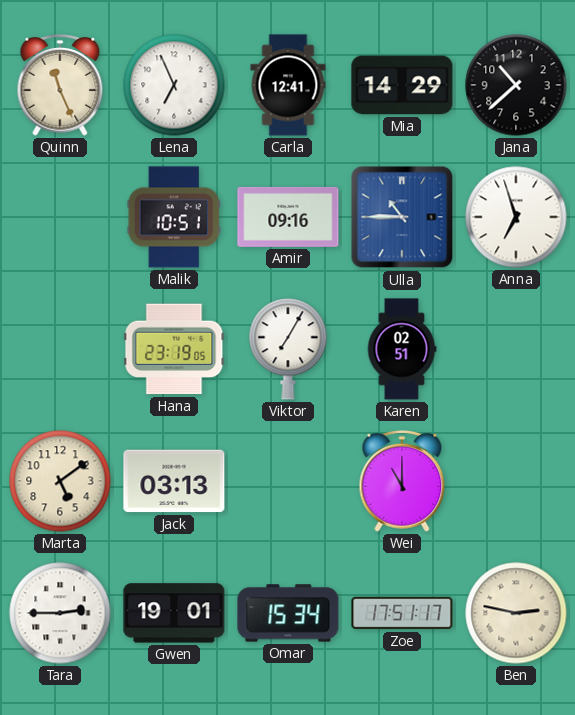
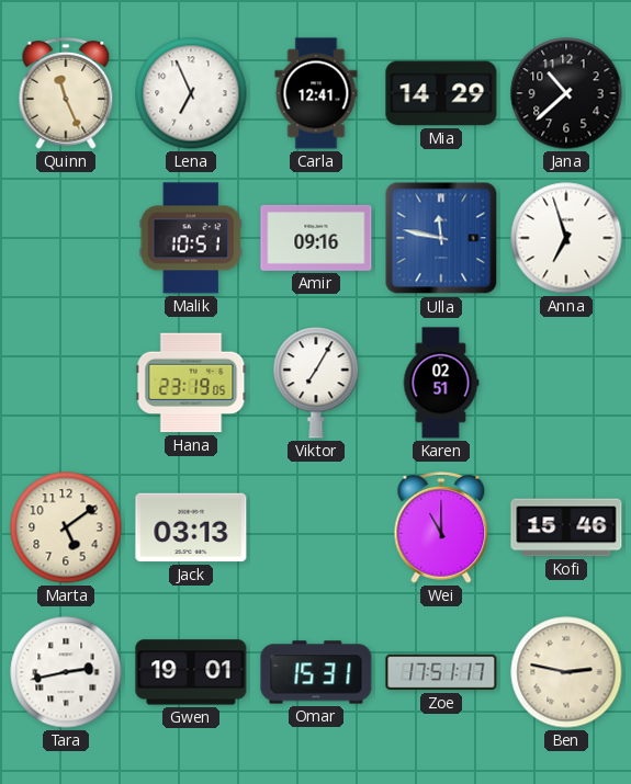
Ulla: 10:45 -> 11:47 (441, 238)
Kofi: none -> 15:46 (566, 527)
Tara: 2:45 -> 2:43 (66, 672)
Omar: 15:34 -> 15:31 (316, 672)
